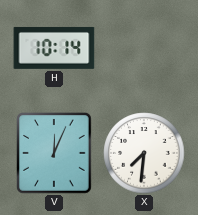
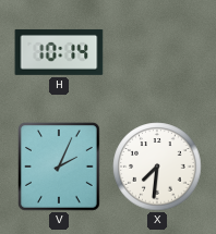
V: 12:04 -> 2:04 (60, 167)
